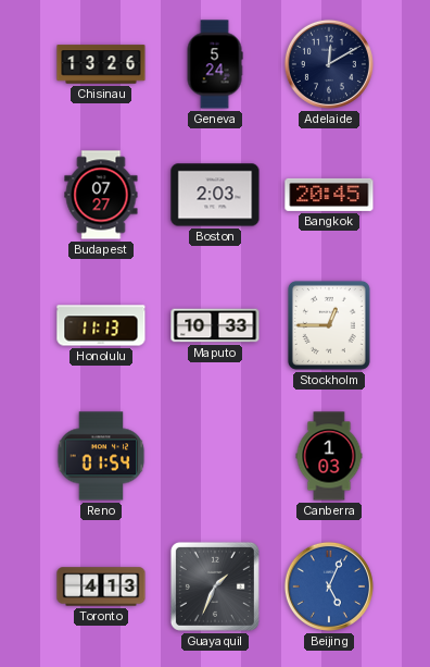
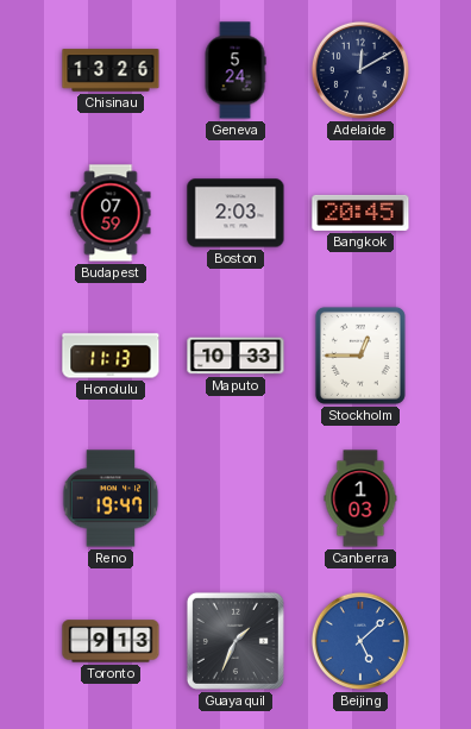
Budapest: 07:27 -> 07:59 (111, 213)
Reno: 01:54 -> 19:47 (111, 498)
Toronto: 4:13 -> 9:13 (111, 641)
Beijing: 5:04 -> 5:08 (360, 641)
